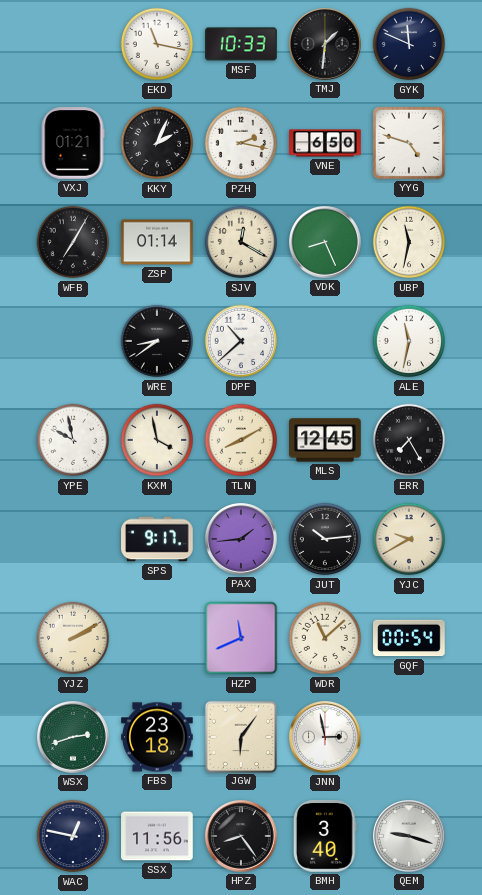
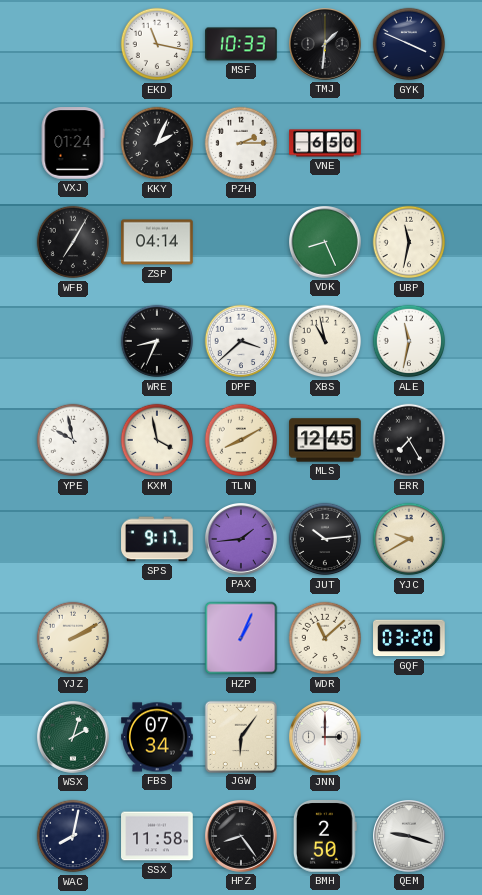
GYK: 11:49 -> 3:49 (409, 44)
VXJ: 01:21 -> 01:24 (73, 143)
PZH: 2:17 -> 2:15 (241, 143)
YYG: 4:48 -> none (409, 143)
ZSP: 01:14 -> 04:14 (157, 242)
SJV: 12:20 -> none (241, 242)
WRE: 8:39 -> 8:34 (157, 341)
DPF: 10:38 -> 3:38 (241, 341)
XBS: none -> 10:58 (325, 341)
HZP: 11:41 -> 1:04 (241, 638)
GQF: 00:54 -> 03:20 (409, 638)
WSX: 2:42 -> 2:03 (74, 738)
FBS: 23:18 -> 07:34 (157, 737)
JNN: 2:58 -> 3:00 (326, 738)
WAC: 12:47 -> 8:02 (73, 836)
SSX: 11:56 -> 11:58 (157, 836)
BMH: 3:40 -> 2:50 (325, 836)
